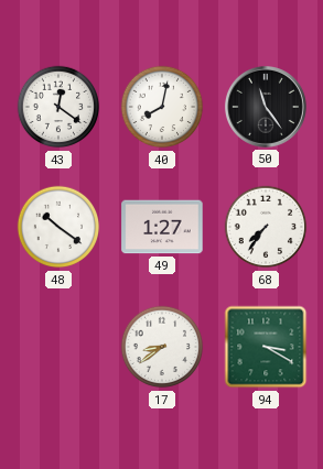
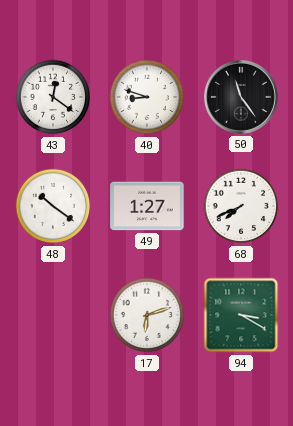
40: 8:02 -> 8:48 (147, 97)
68: 7:36 -> 7:41 (241, 206)
17: 8:39 -> 6:12 (147, 315)
